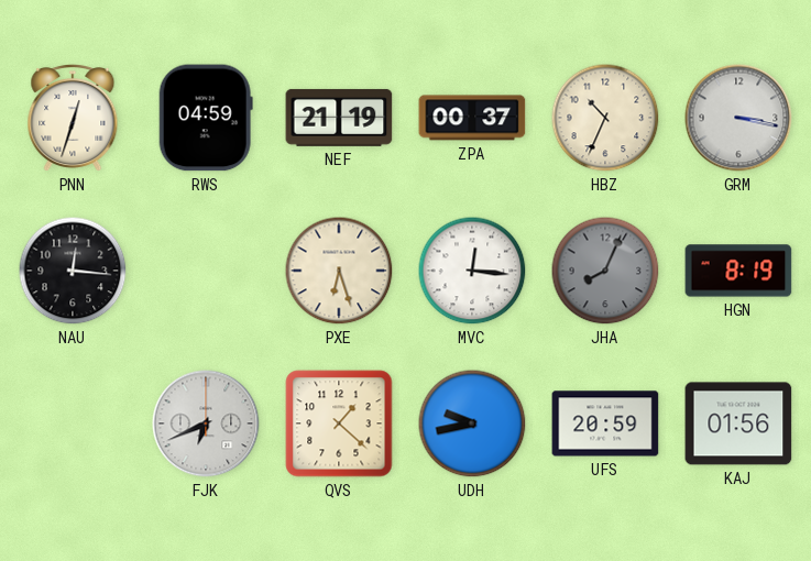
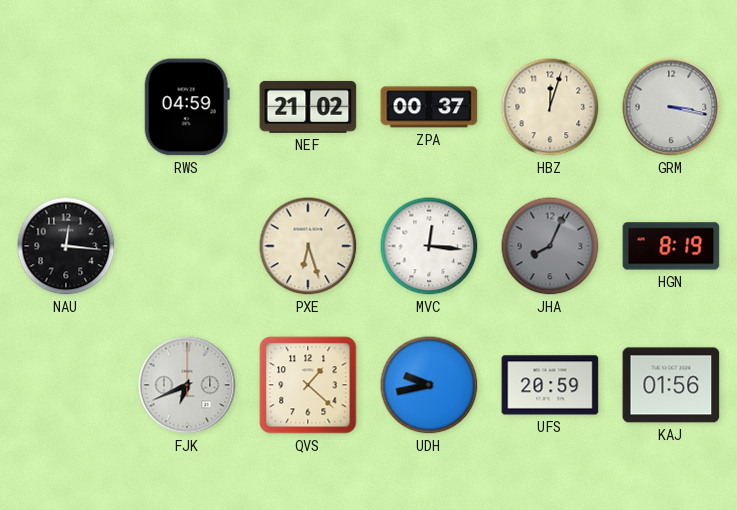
PNN: 12:33 -> none (73, 119)
NEF: 21:19 -> 21:02 (308, 107)
HBZ: 10:34 -> 12:03 (550, 107)
